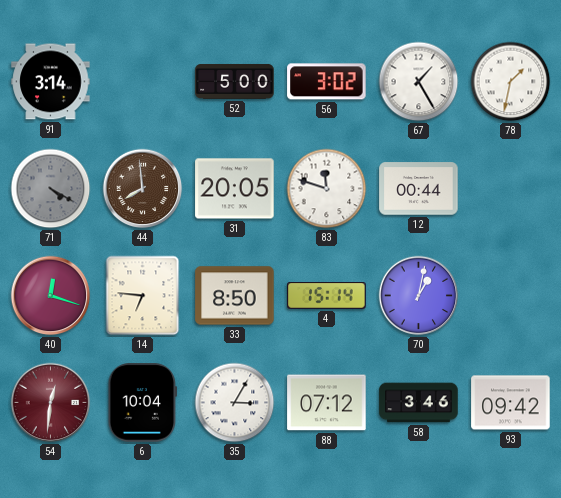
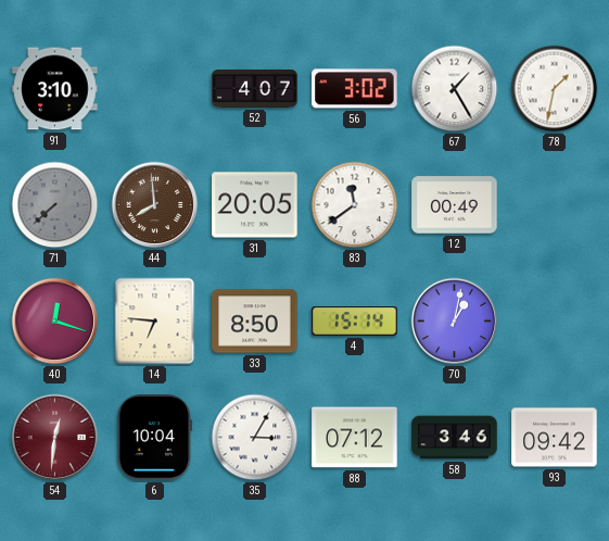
91: 3:14 -> 3:10 (55, 89)
52: 5:00 -> 4:07 (255, 88)
71: 4:20 -> 7:38 (55, 205)
83: 11:48 -> 11:39 (355, 205)
12: 00:44 -> 00:49 (455, 205)
